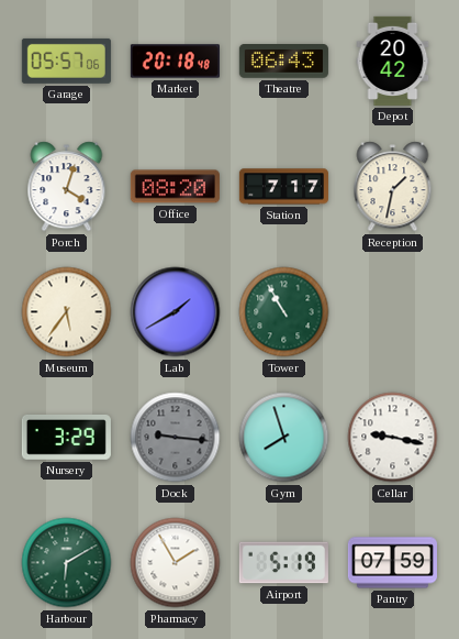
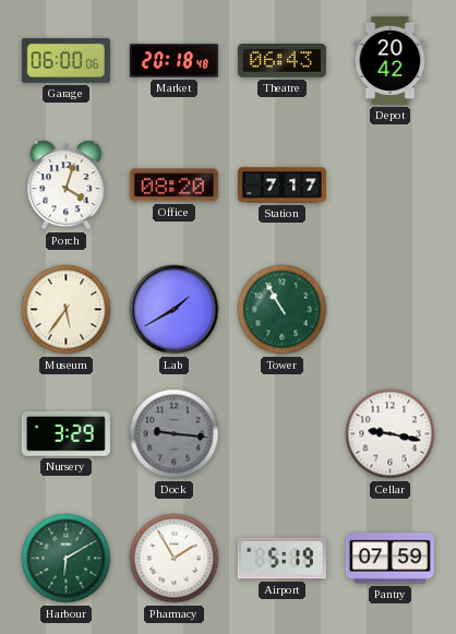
Garage: 05:57 -> 06:00 (65, 60)
Reception: 1:32 -> none (393, 187)
Gym: 7:57 -> none (284, 438)
